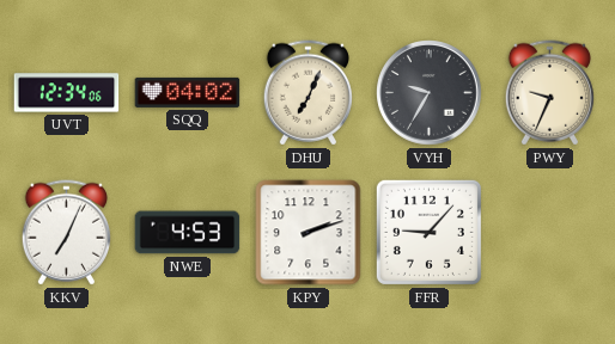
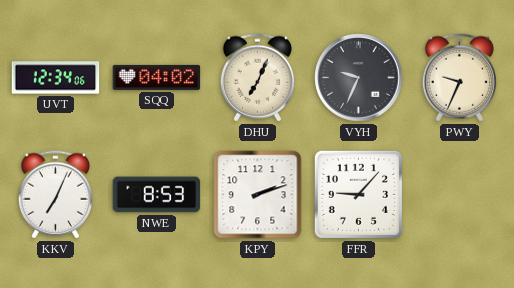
VYH: 9:35 -> 9:34 (359, 78)
NWE: 4:53 -> 8:53 (157, 195)
